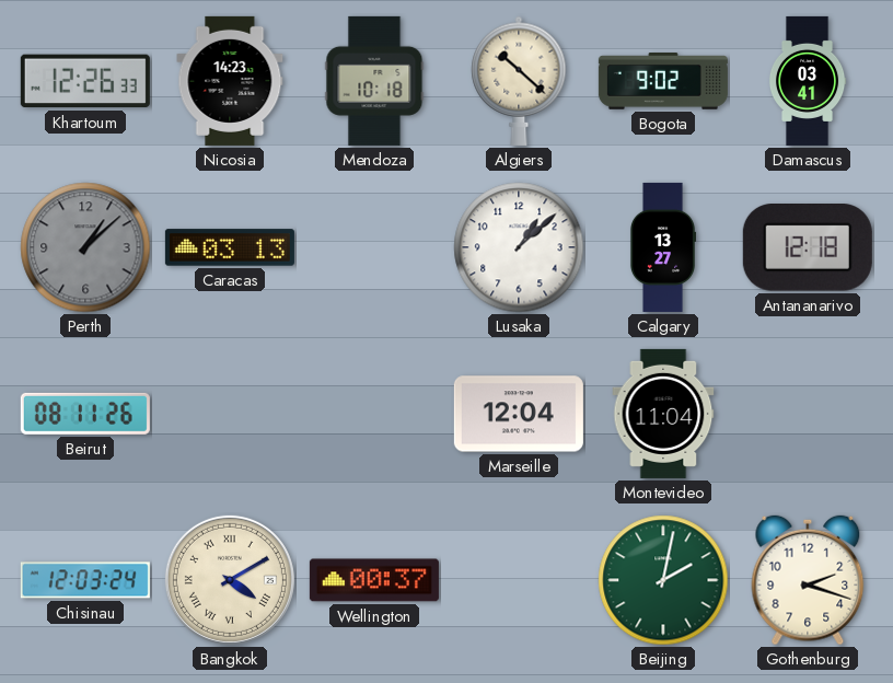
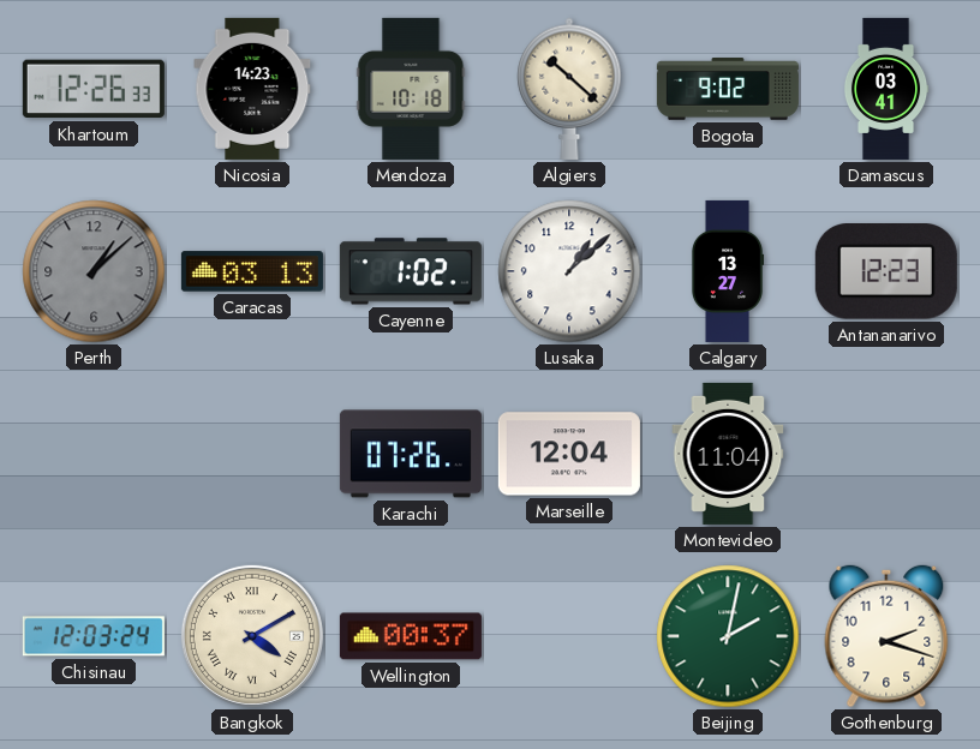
Cayenne: none -> 1:02 (411, 271)
Antananarivo: 12:18 -> 12:23 (886, 272)
Beirut: 08:11 -> none (85, 414)
Karachi: none -> 07:26 (411, 454)
